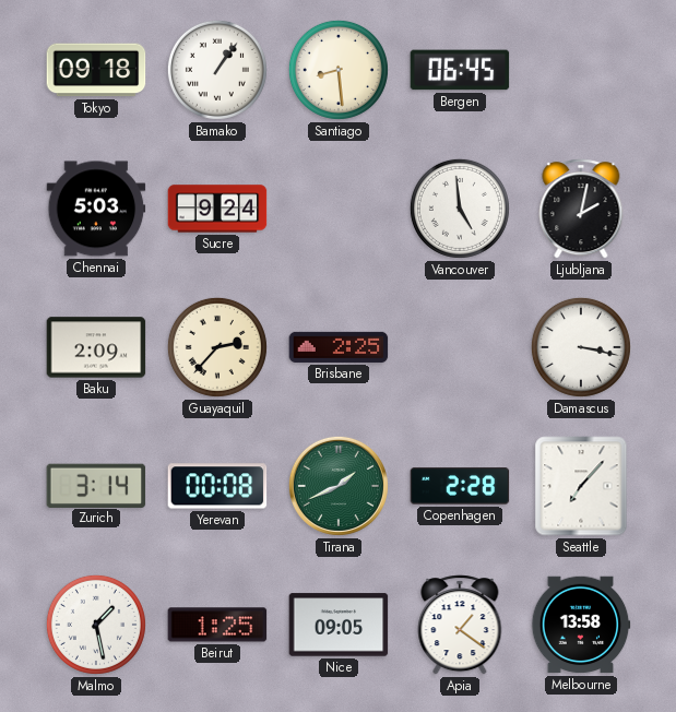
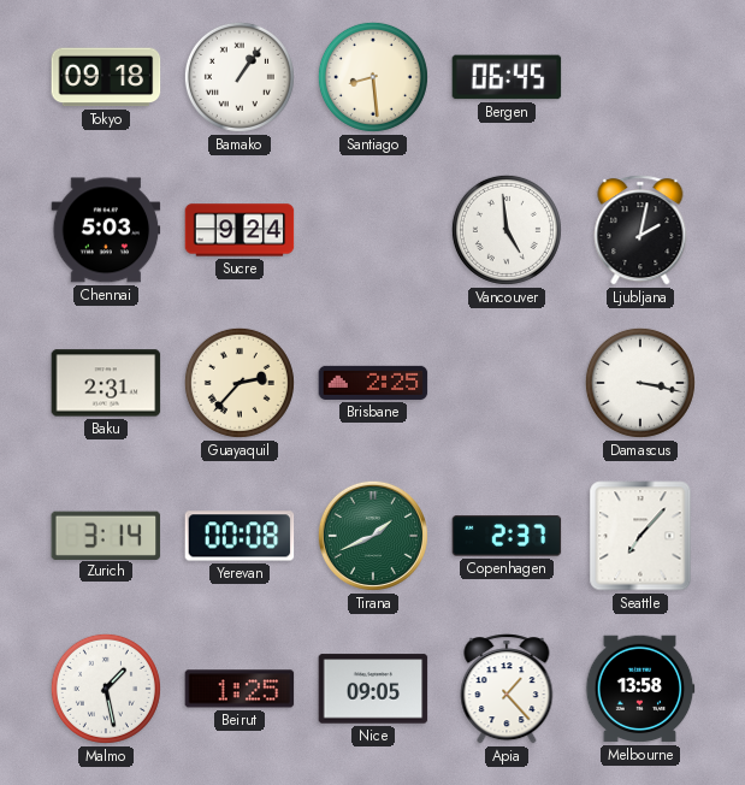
Baku: 2:09 -> 2:31 (106, 383)
Copenhagen: 2:28 -> 2:37 (507, 536)
Apia: 1:21 -> 1:23 (507, 689)
